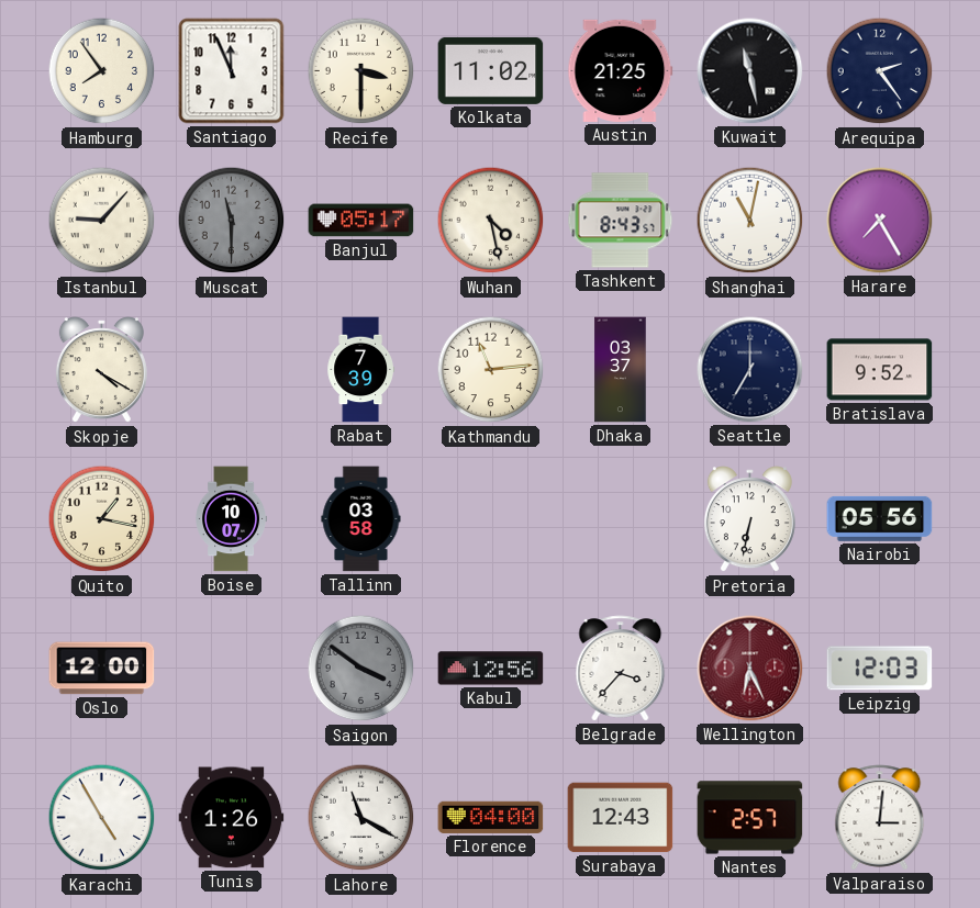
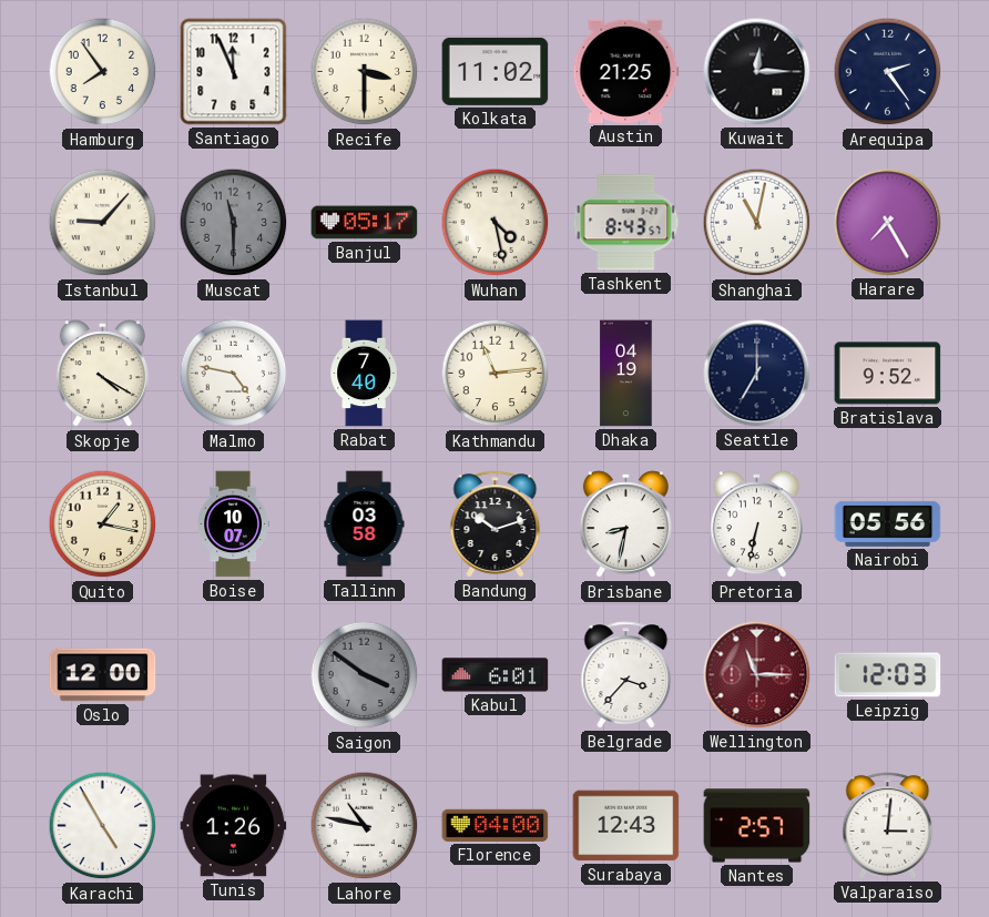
Kuwait: 11:28 -> 12:15 (757, 72)
Malmo: none -> 4:47 (234, 374)
Rabat: 7:39 -> 7:40 (364, 374)
Dhaka: 03:37 -> 04:19 (626, 374)
Bandung: none -> 10:12 (496, 524)
Brisbane: none -> 8:32 (625, 524)
Kabul: 12:56 -> 6:01 (496, 675)
Wellington: 6:26 -> 11:15 (757, 675)
Lahore: 11:20 -> 10:47 (365, 826)
